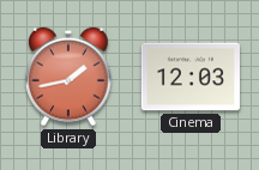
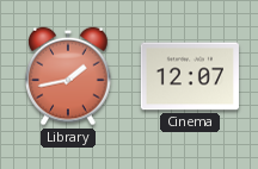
Cinema: 12:03 -> 12:07 (190, 76)
